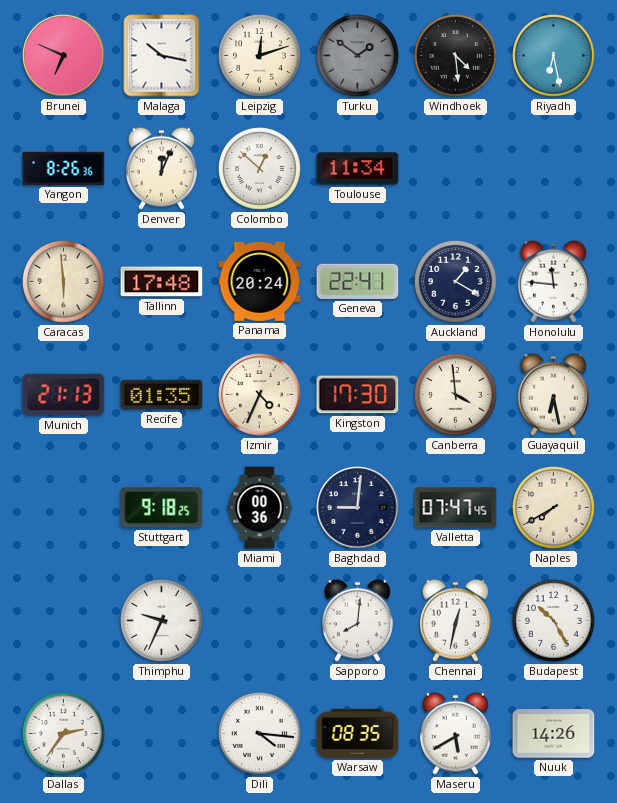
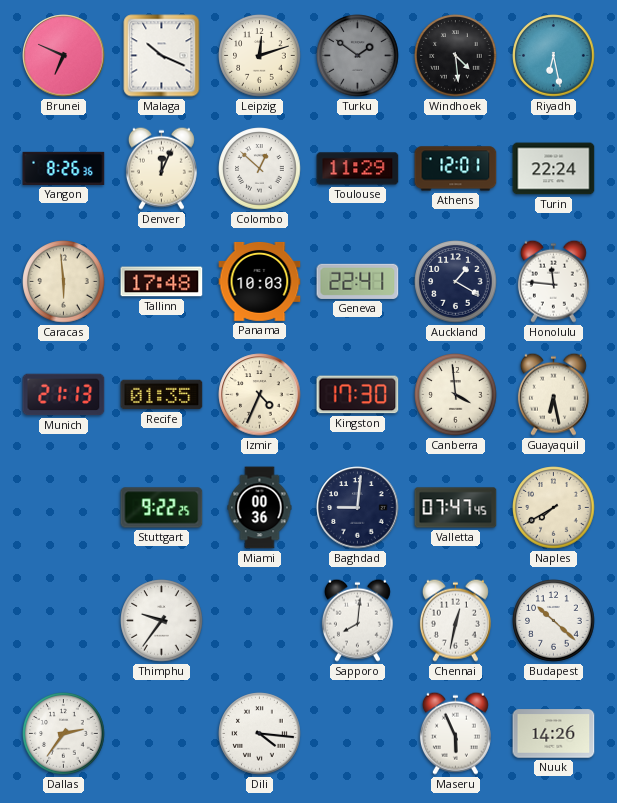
Malaga: 10:17 -> 10:19 (162, 56)
Toulouse: 11:34 -> 11:29 (358, 169)
Athens: none -> 12:01 (456, 169)
Turin: none -> 22:24 (554, 169)
Panama: 20:24 -> 10:03 (260, 282)
Stuttgart: 9:18 -> 9:22 (162, 508)
Thimphu: 9:34 -> 9:36 (162, 621)
Budapest: 10:25 -> 10:22 (554, 621)
Warsaw: 08:35 -> none (358, 733)
Maseru: 5:40 -> 5:56 (455, 733)
